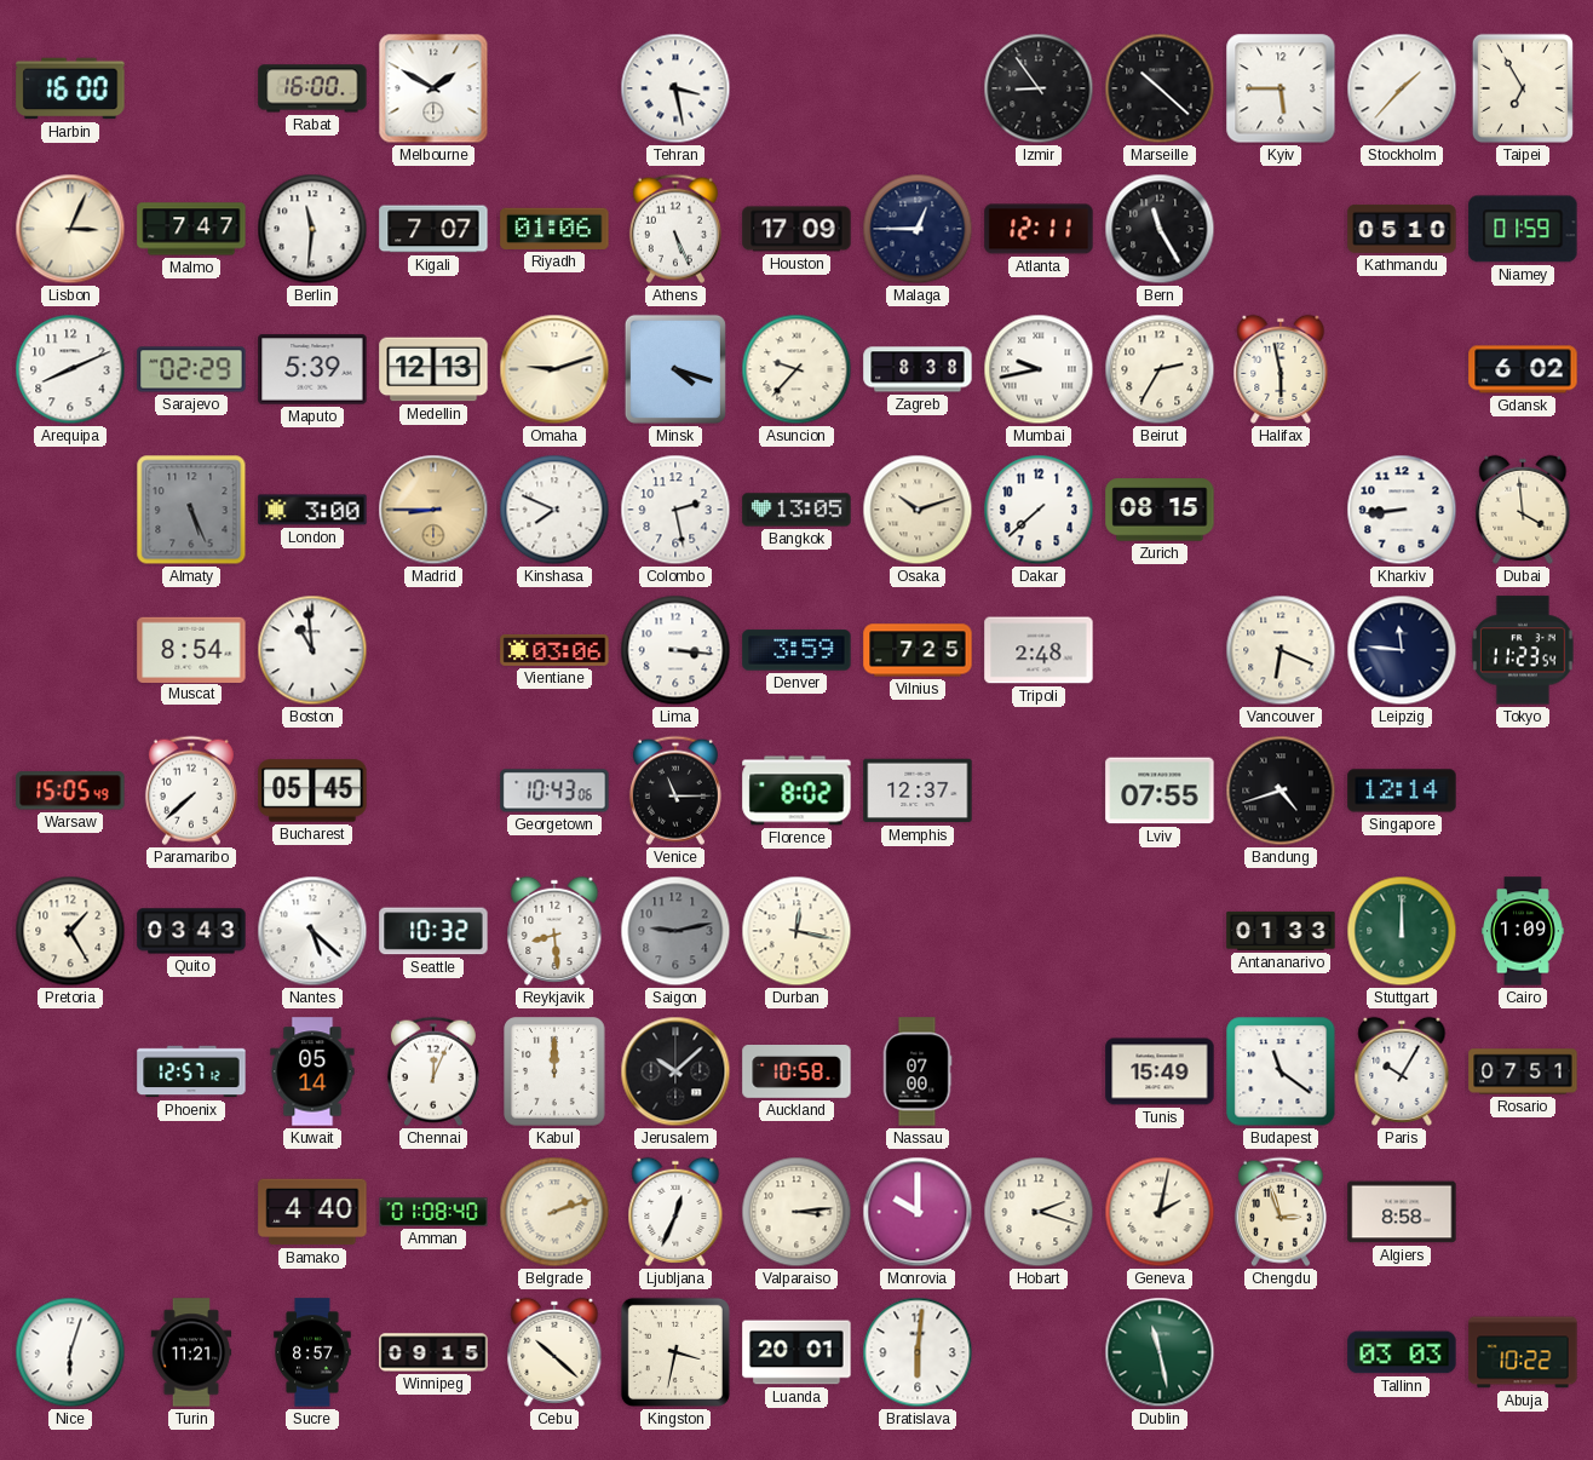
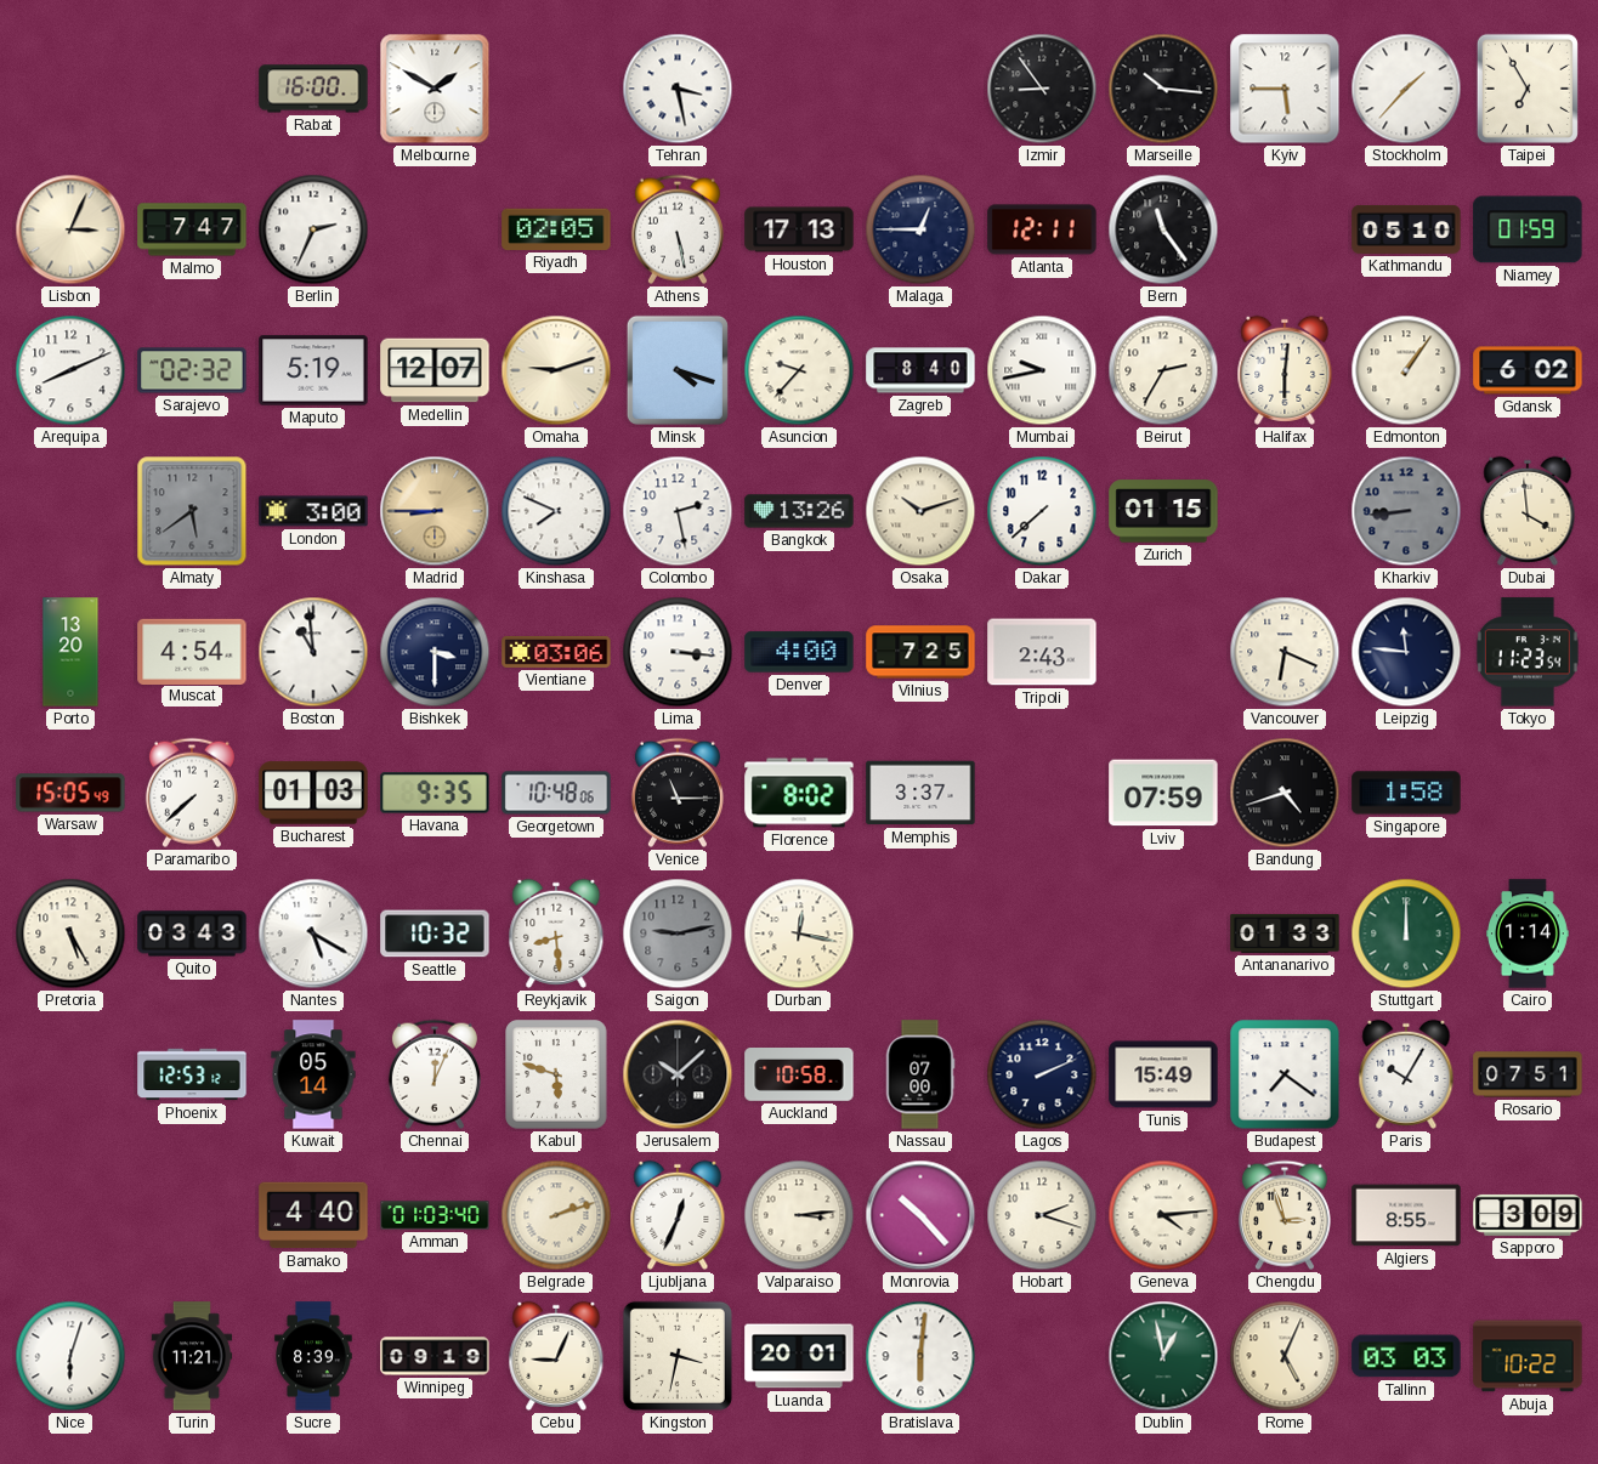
Harbin: 16:00 -> none (70, 88)
Marseille: 10:22 -> 10:16 (1163, 89)
Berlin: 11:31 -> 2:34 (313, 229)
Kigali: 7:07 -> none (433, 229)
Riyadh: 01:06 -> 02:05 (556, 229)
Athens: 5:26 -> 5:28 (678, 229)
Houston: 17:09 -> 17:13 (799, 229)
Bern: 11:25 -> 11:24 (1163, 229)
Sarajevo: 02:29 -> 02:32 (192, 370)
Maputo: 5:39 -> 5:19 (313, 370)
Medellin: 12:13 -> 12:07 (435, 370)
Zagreb: 8:38 -> 8:40 (920, 370)
Halifax: 5:58 -> 6:01 (1285, 370)
Edmonton: none -> 1:06 (1406, 370)
Almaty: 5:26 -> 5:39 (192, 511)
Bangkok: 13:05 -> 13:26 (799, 511)
Zurich: 08:15 -> 01:15 (1163, 511)
Kharkiv dial: white -> grey (1406, 511)
Porto: none -> 13:20 (70, 652)
Muscat: 8:54 -> 4:54 (192, 651)
Bishkek: none -> 3:30 (435, 652)
Denver: 3:59 -> 4:00 (799, 652)
Tripoli: 2:48 -> 2:43 (1042, 652)
Bucharest: 05:45 -> 01:03 (313, 793)
Havana: none -> 9:35 (435, 793)
Georgetown: 10:43 -> 10:48 (556, 793)
Memphis: 12:37 -> 3:37 (920, 793)
Lviv: 07:55 -> 07:59 (1163, 793)
Singapore: 12:14 -> 1:58 (1406, 793)
Pretoria: 1:25 -> 5:25 (70, 934)
Nantes: 5:22 -> 5:20 (313, 934)
Cairo: 1:09 -> 1:14 (1529, 934)
Phoenix: 12:57 -> 12:53 (192, 1074)
Kabul: 12:00 -> 5:48 (556, 1074)
Lagos: none -> 2:11 (1042, 1074)
Budapest: 11:21 -> 7:21 (1285, 1074)
Amman: 01:08 -> 01:03 (435, 1215)
Monrovia: 10:00 -> 10:23 (920, 1215)
Geneva: 2:02 -> 4:14 (1163, 1215)
Algiers: 8:58 -> 8:55 (1406, 1215)
Sapporo: none -> 3:09 (1528, 1215)
Sucre: 8:57 -> 8:39 (313, 1356)
Winnipeg: 09:15 -> 09:19 (435, 1356)
Cebu: 10:22 -> 9:04 (556, 1356)
Dublin: 11:28 -> 12:58 (1163, 1356)
Rome: none -> 5:04 (1285, 1356)
